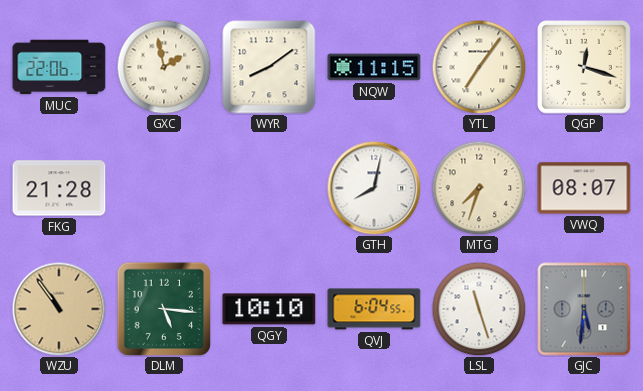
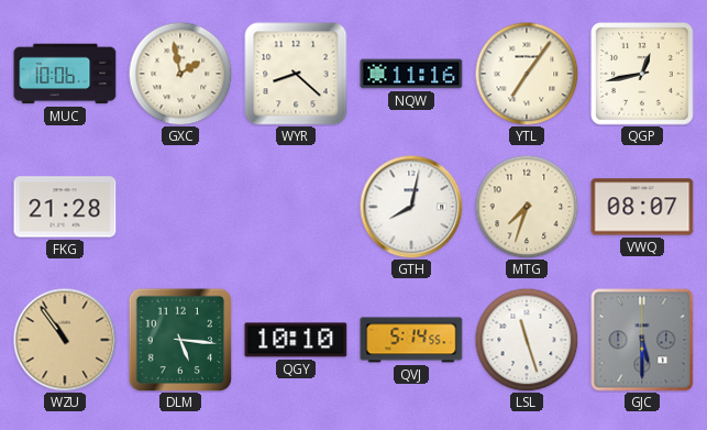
MUC: 22:06 -> 10:06 (65, 74)
WYR: 8:09 -> 8:22 (296, 74)
NQW: 11:15 -> 11:16 (411, 74)
QGP: 12:18 -> 12:43 (643, 75)
QVJ: 6:04 -> 5:14 (411, 340)
GJC: 5:31 -> 5:30 (642, 340)
